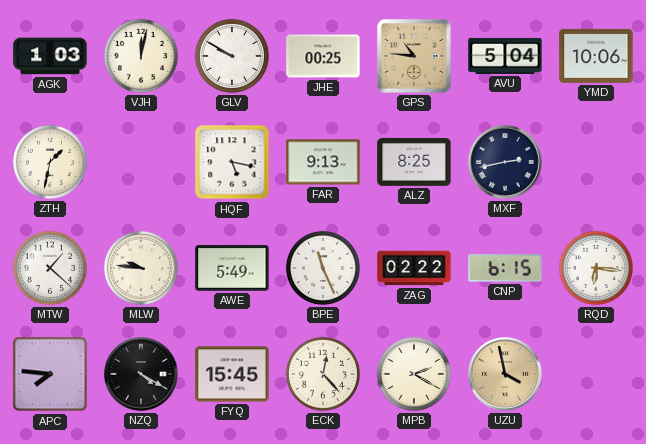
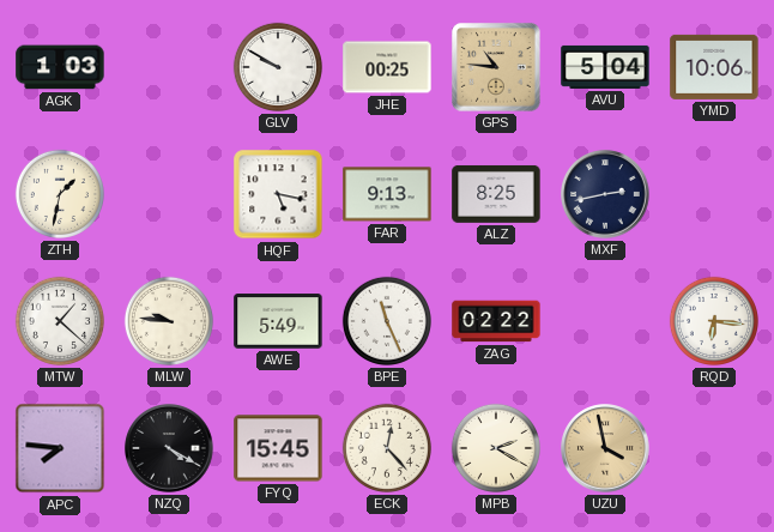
VJH: 12:02 -> none (141, 56)
CNP: 6:15 -> none (505, 268)
